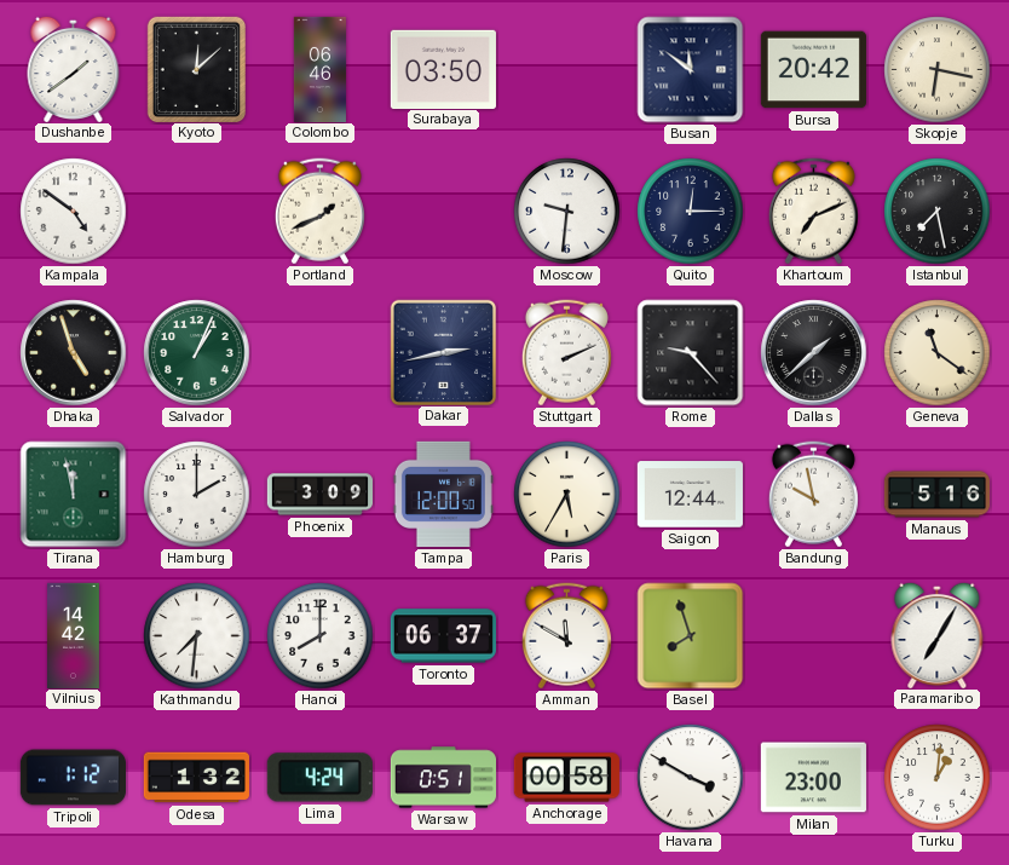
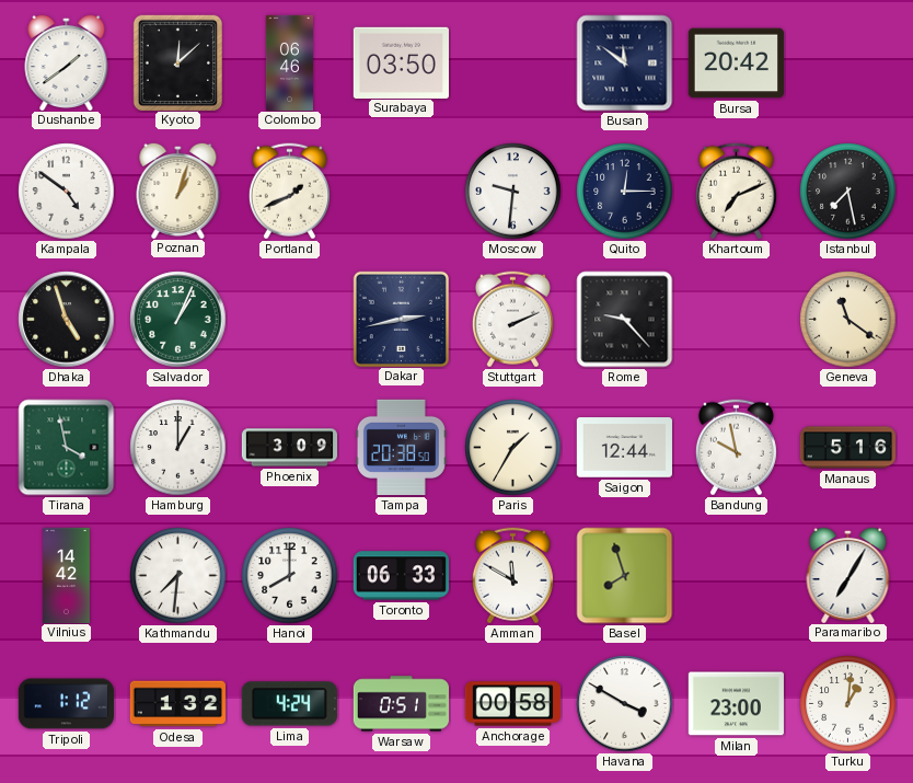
Skopje: 6:17 -> none (938, 70)
Poznan: none -> 1:03 (178, 189)
Dallas: 1:38 -> none (814, 353)
Tirana: 11:58 -> 3:58 (67, 448)
Hamburg: 2:00 -> 1:00 (178, 448)
Tampa: 12:00 -> 20:38 (401, 447)
Paris: 5:35 -> 1:35 (513, 448)
Toronto: 06:37 -> 06:33 (401, 576)
